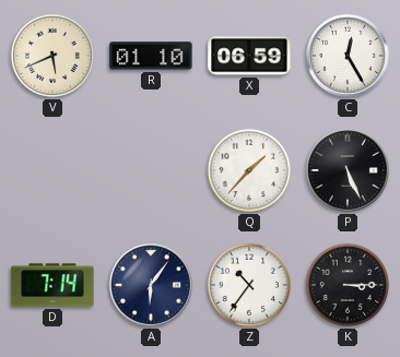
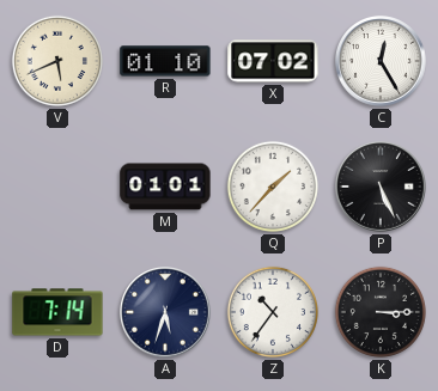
X: 06:59 -> 07:02 (273, 61)
M: none -> 01:01 (165, 187)
A: 6:06 -> 5:33 (166, 313)
